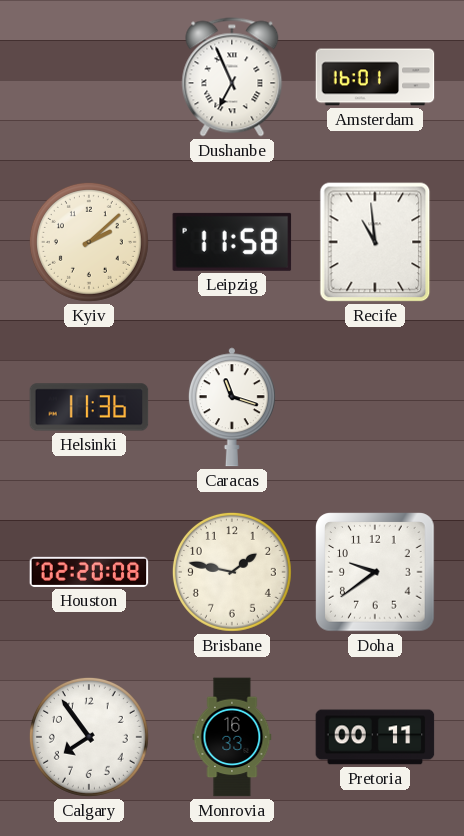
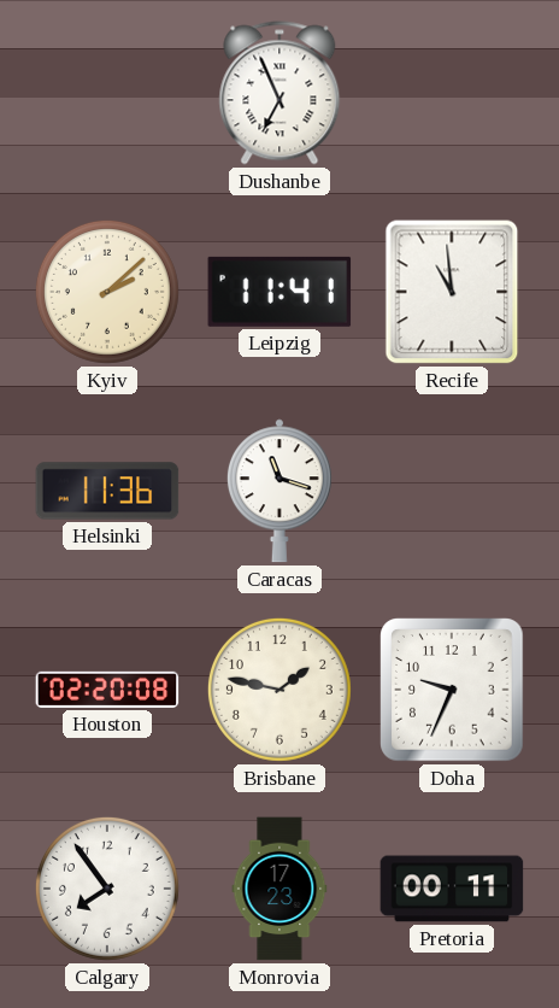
Amsterdam: 16:01 -> none (375, 77)
Leipzig: 11:58 -> 11:41 (279, 292)
Doha: 9:39 -> 9:34 (452, 690)
Monrovia: 16:33 -> 17:23 (279, 889)
